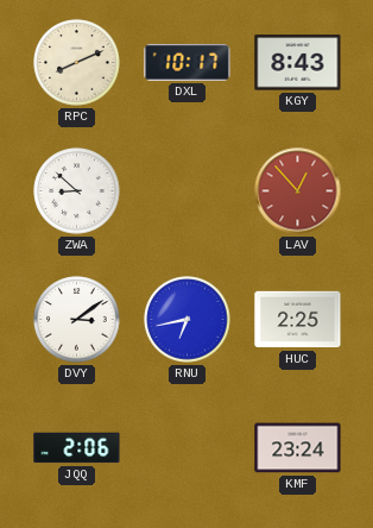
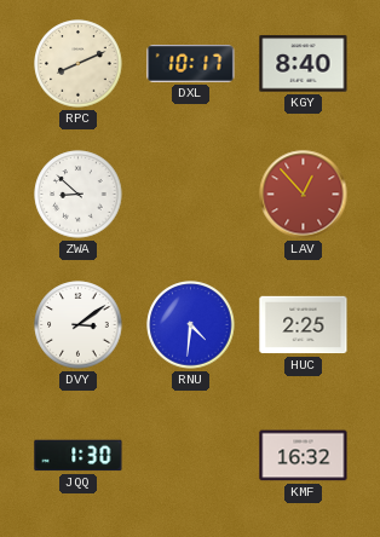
KGY: 8:43 -> 8:40 (304, 64)
RNU: 6:43 -> 4:31 (191, 325)
JQQ: 2:06 -> 1:30 (79, 456)
KMF: 23:24 -> 16:32 (304, 456)
